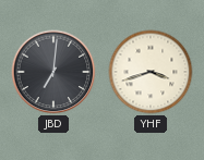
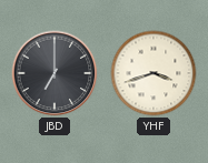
JBD: 7:01 -> 7:00 (55, 73)
